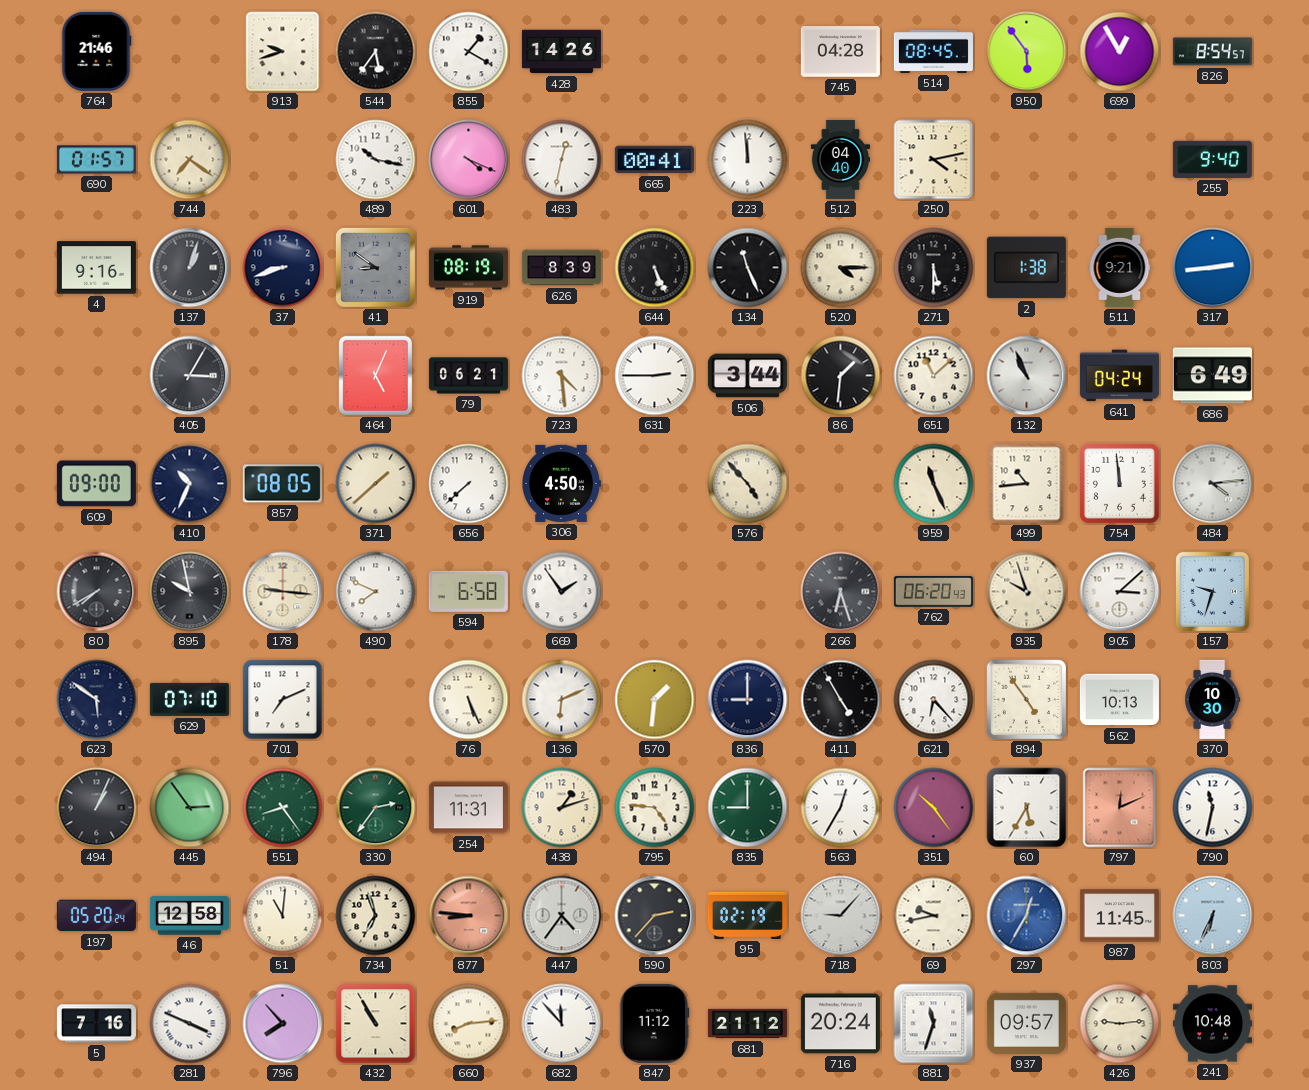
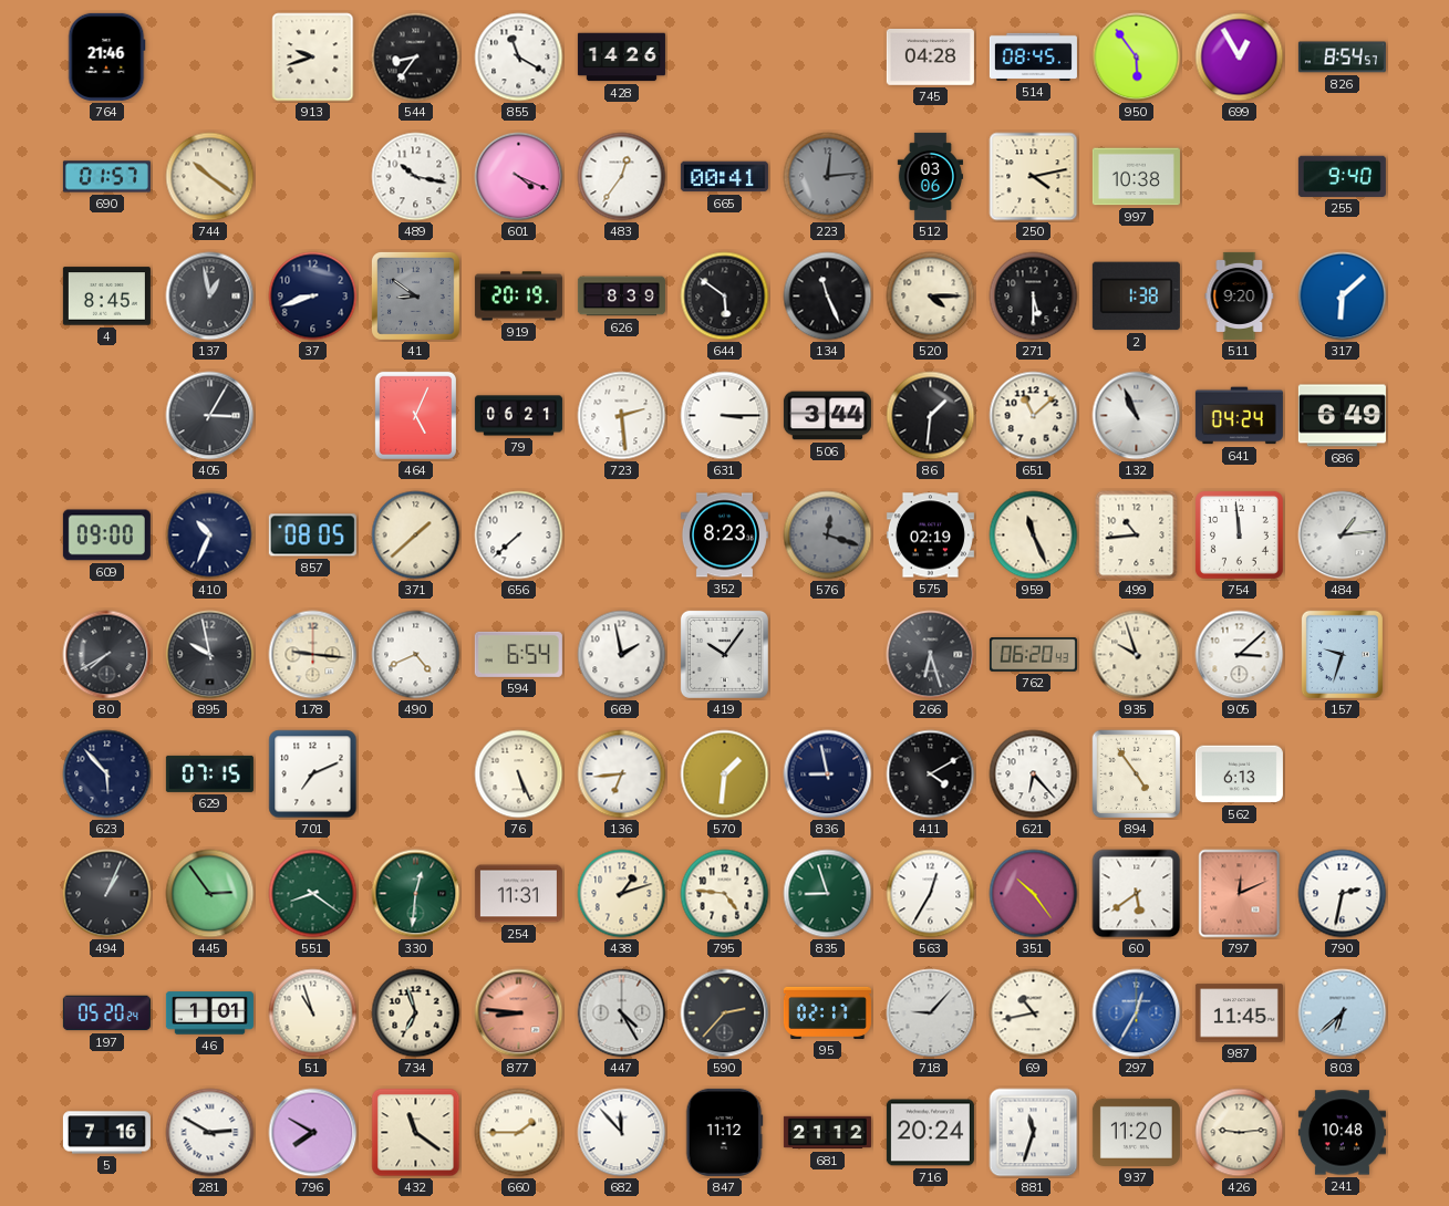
544: 5:36 -> 8:36 (416, 58)
855: 1:20 -> 11:20 (519, 58)
744: 7:21 -> 10:21 (210, 177)
483: 12:32 -> 12:36 (622, 177)
223: 11:59 -> 12:14 (828, 177)
223 dial: white -> grey (828, 177)
512: 04:40 -> 03:06 (930, 176)
997: none -> 10:38 (1136, 177)
4: 9:16 -> 8:45 (106, 297)
137: 1:03 -> 12:58 (210, 297)
919: 08:19 -> 20:19 (518, 297)
644: 5:26 -> 5:51 (725, 297)
511: 9:21 -> 9:20 (1240, 295)
317: 2:44 -> 6:08 (1343, 297)
723: 4:29 -> 2:29 (622, 416)
631: 2:45 -> 3:15 (725, 416)
306: 4:50 -> none (562, 483)
352: none -> 8:23 (724, 536)
576: 4:53 -> 12:18 (828, 536)
576 dial: cream -> grey (828, 536)
575: none -> 02:19 (930, 536)
484: 4:14 -> 1:14 (1343, 536)
490: 7:49 -> 4:41 (416, 655)
594: 6:58 -> 6:54 (518, 654)
669: 1:54 -> 1:58 (622, 655)
419: none -> 10:06 (724, 654)
623: 5:51 -> 5:53 (107, 774)
629: 07:10 -> 07:15 (209, 773)
136: 6:11 -> 6:44 (622, 774)
836: 9:00 -> 8:58 (828, 774)
411: 4:55 -> 4:10 (931, 774)
562: 10:13 -> 6:13 (1239, 774)
370: 10:30 -> none (1213, 699)
551: 8:24 -> 8:21 (313, 894)
330: 2:36 -> 12:31 (416, 894)
835: 9:00 -> 8:57 (828, 894)
60: 5:35 -> 5:39 (1137, 894)
790: 11:32 -> 2:32 (1343, 894)
46: 12:58 -> 1:01 (209, 1013)
51: 11:01 -> 10:57 (313, 1013)
447: 4:36 -> 4:25 (622, 1013)
95: 02:19 -> 02:17 (827, 1012)
69: 9:43 -> 10:43 (1034, 1013)
803: 6:34 -> 6:38 (1343, 1013)
281: 3:49 -> 2:50 (210, 1133)
796: 7:53 -> 7:50 (313, 1133)
432: 10:55 -> 11:21 (416, 1133)
660: 8:14 -> 1:45 (519, 1133)
937: 09:57 -> 11:20 (1136, 1132)
